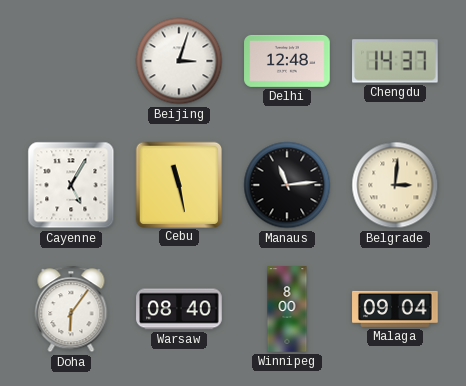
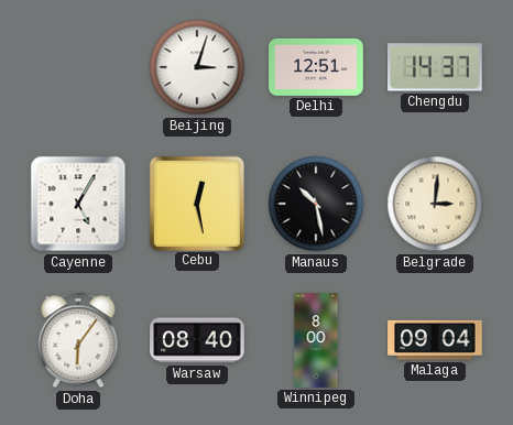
Delhi: 12:48 -> 12:51 (316, 67)
Cebu: 11:28 -> 12:28 (196, 203)
Manaus: 11:14 -> 10:28 (316, 204)
